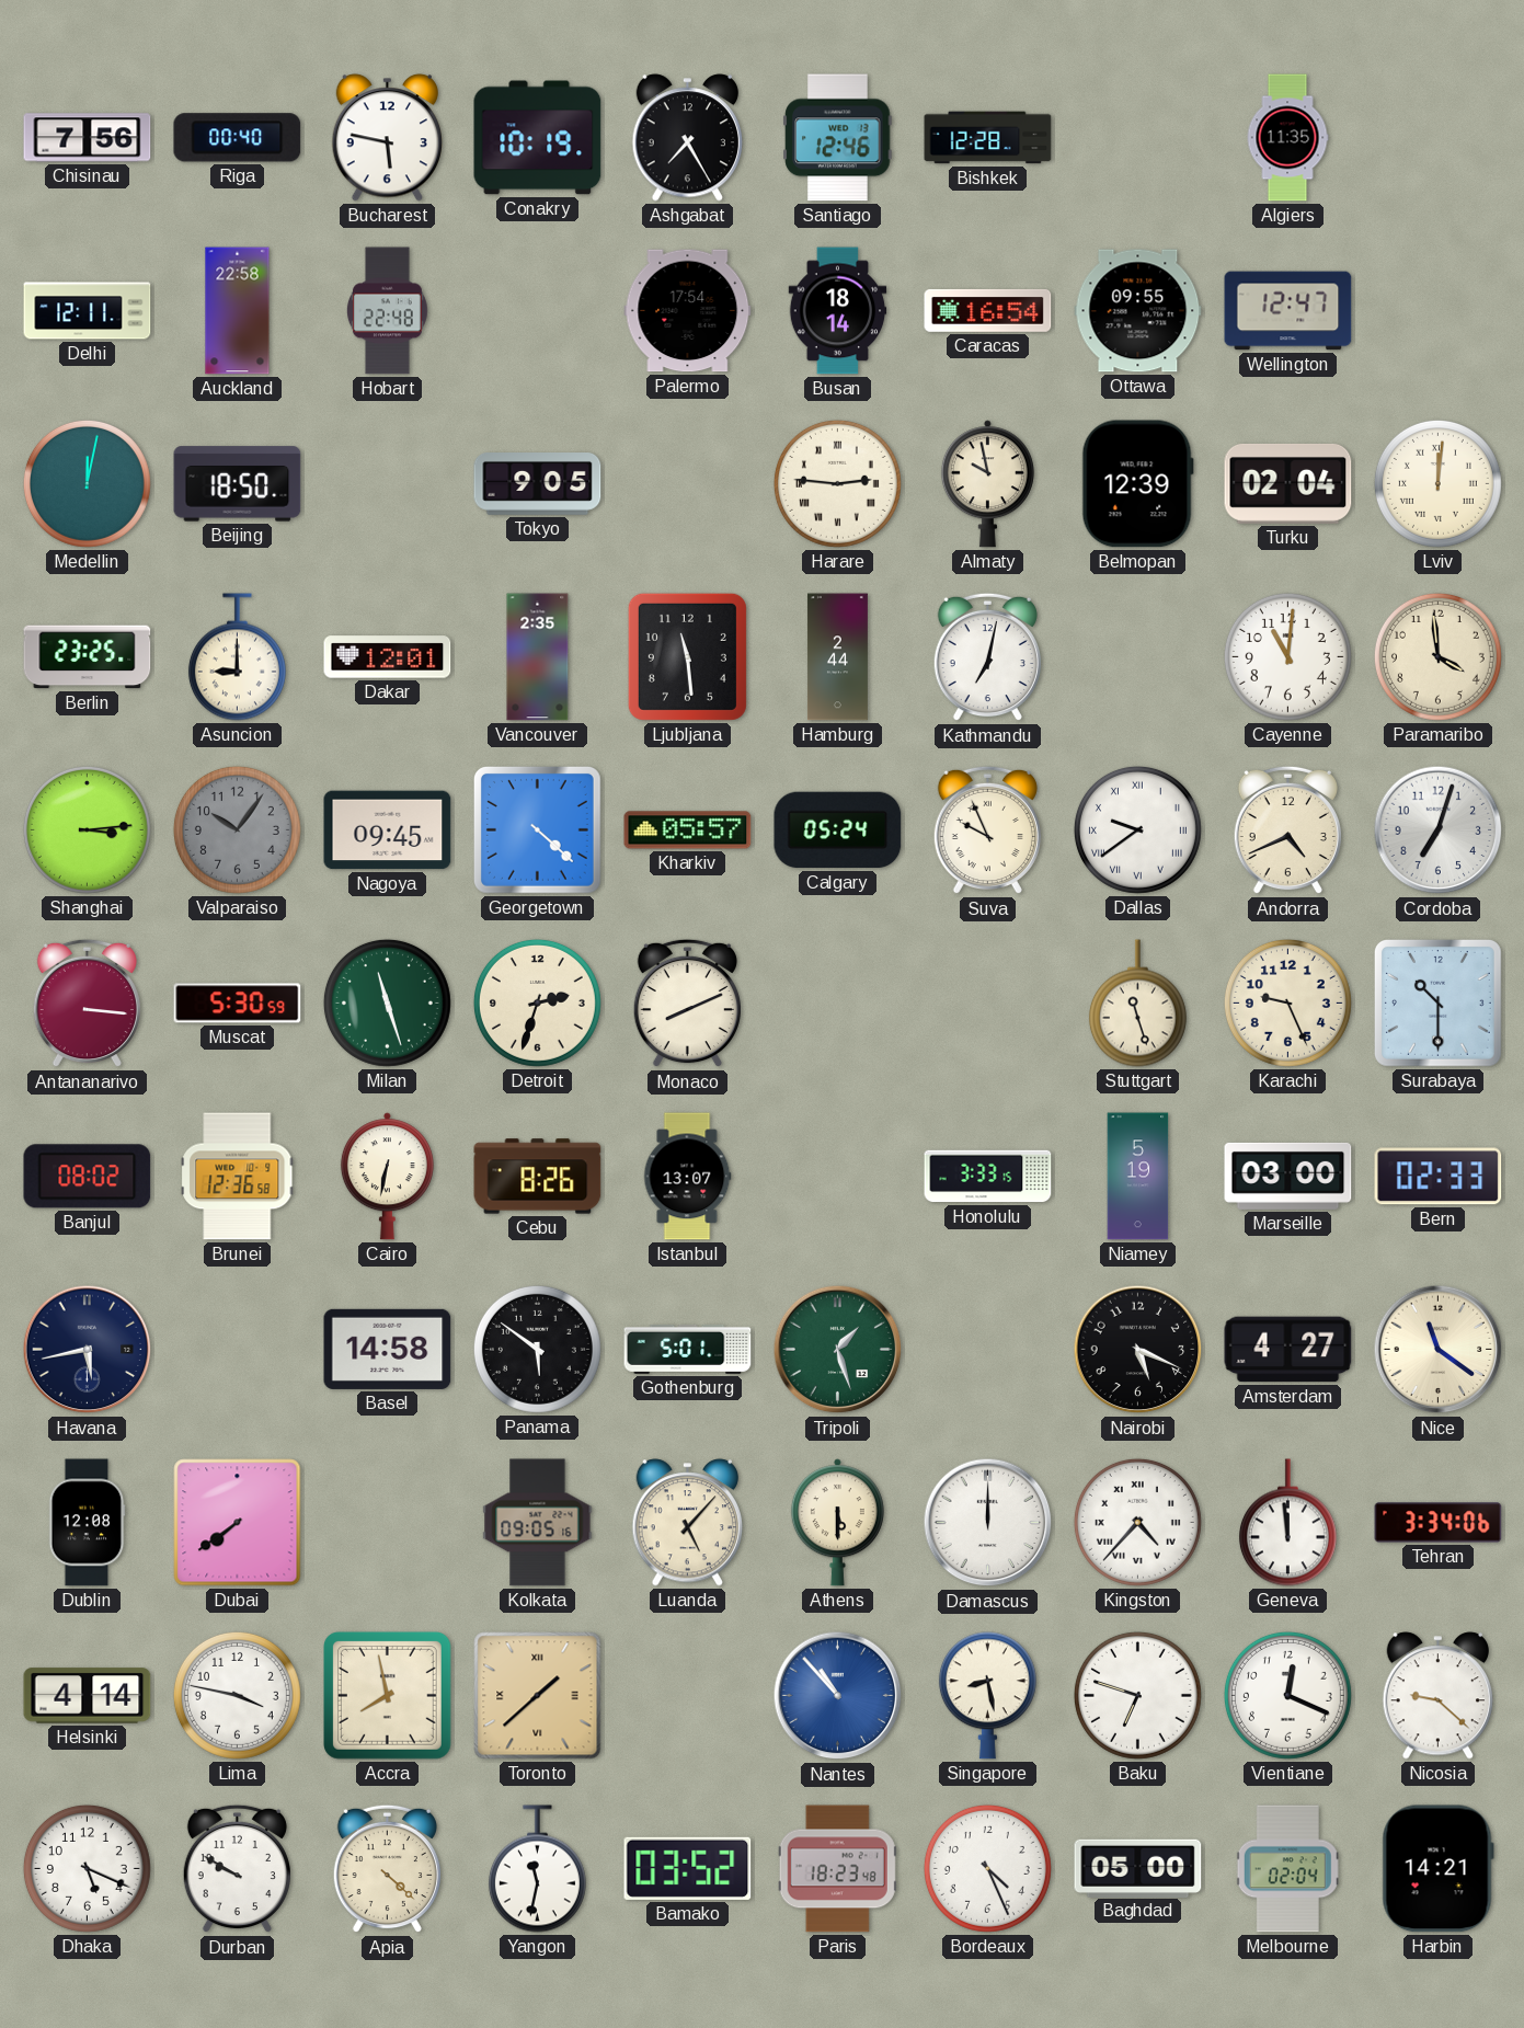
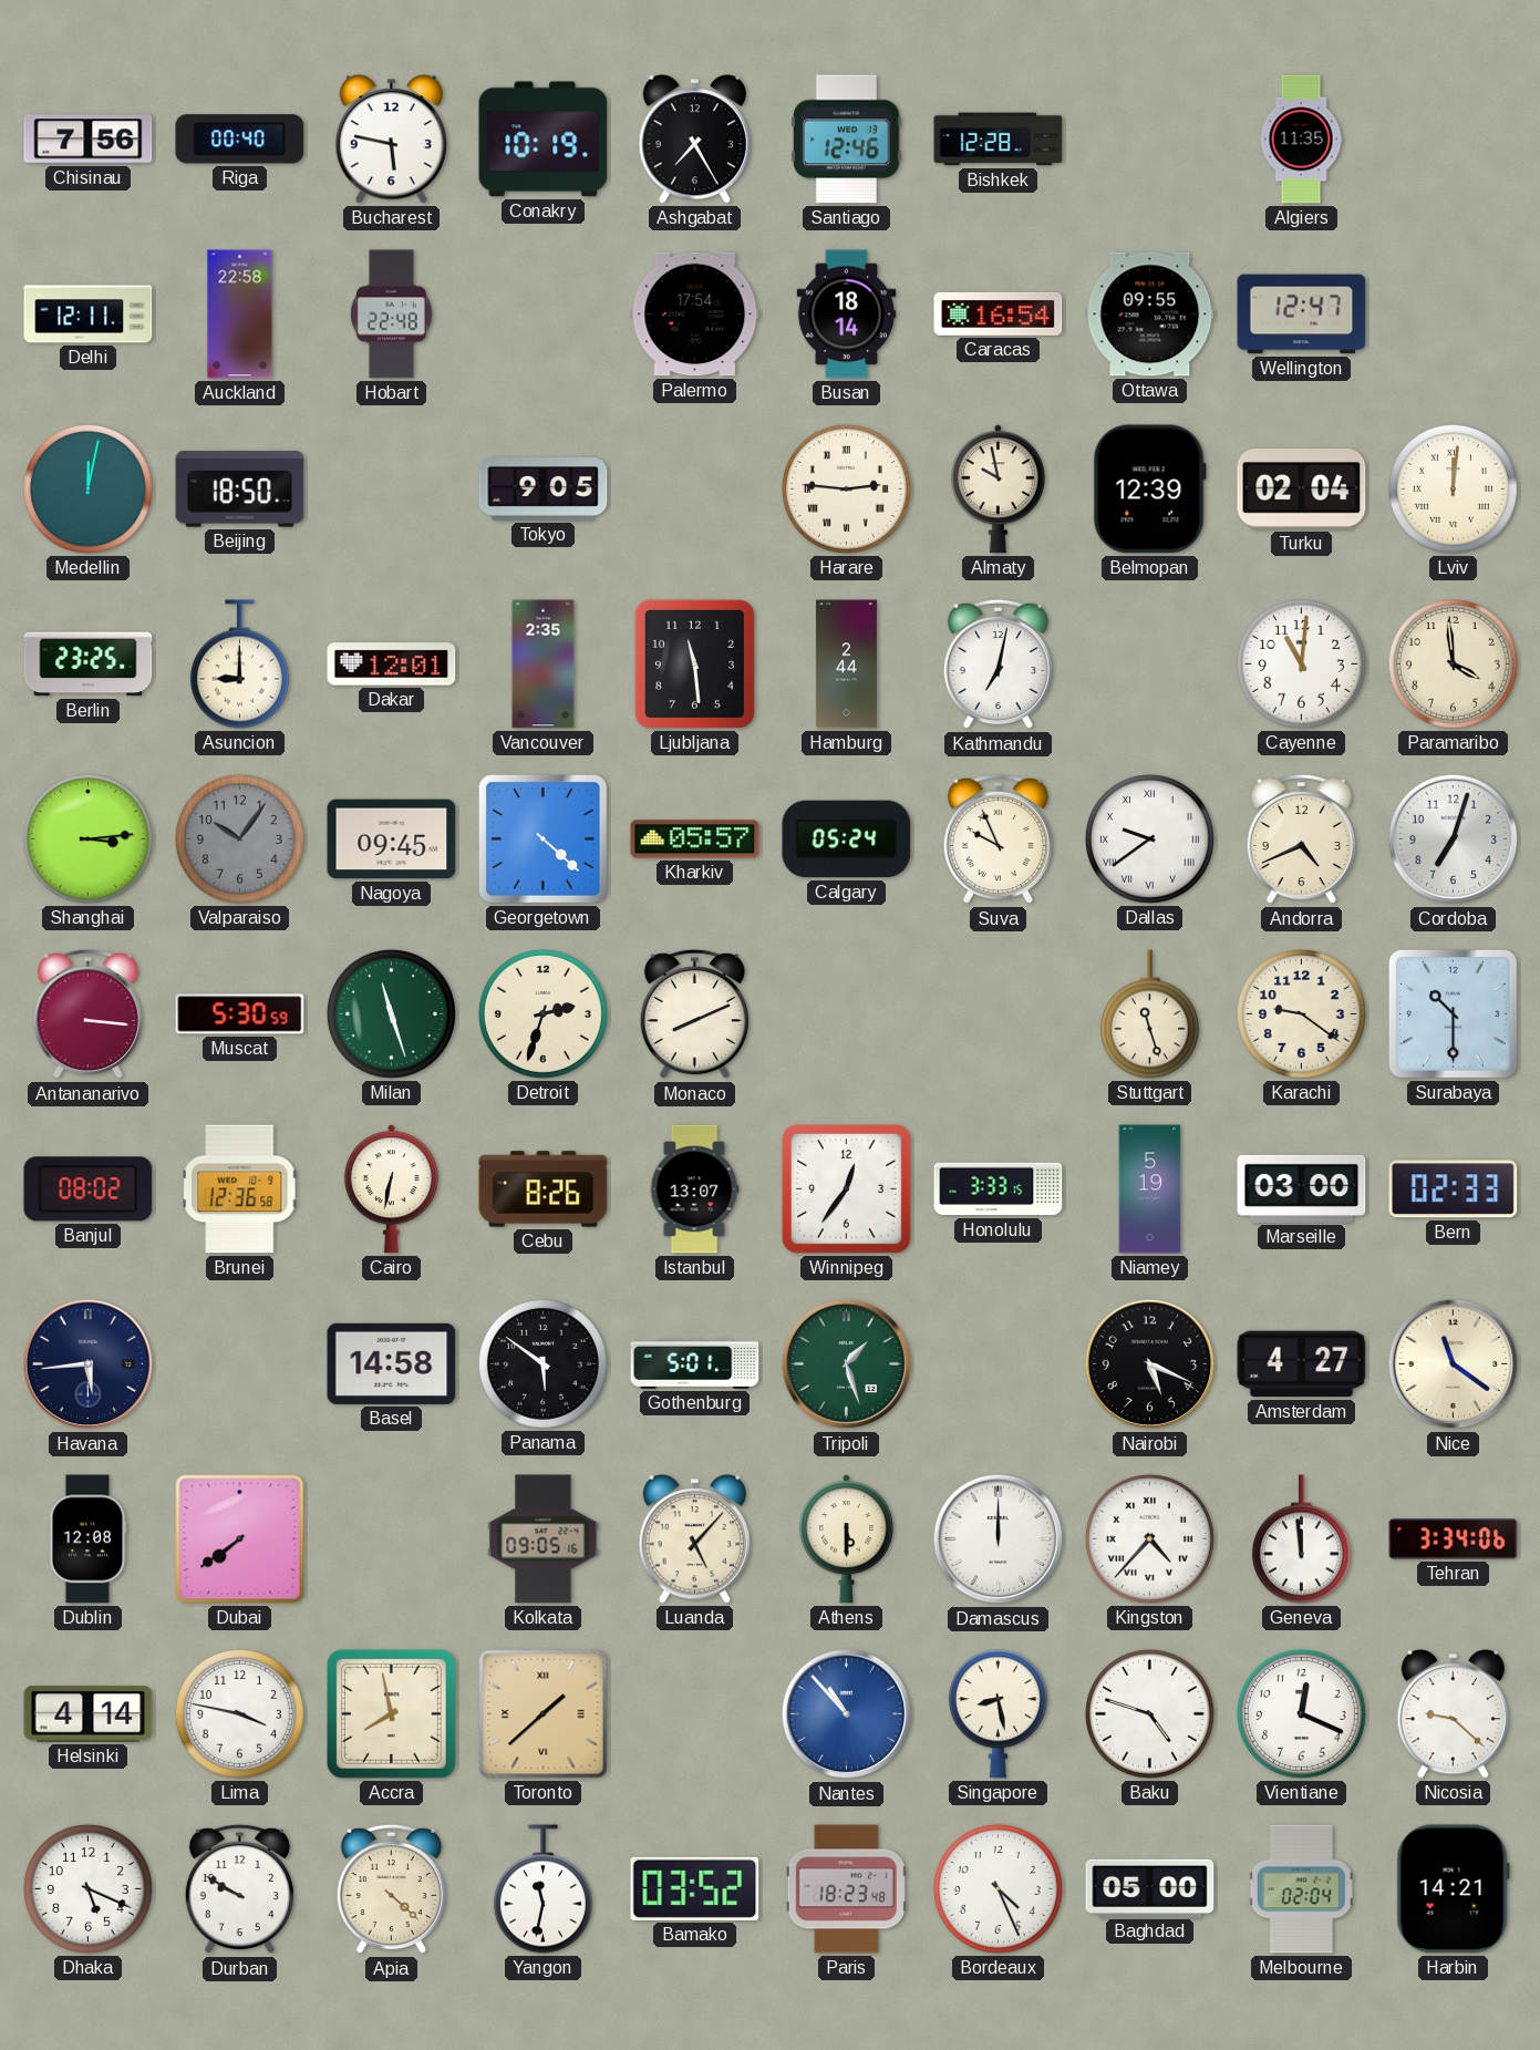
Karachi: 9:26 -> 9:21 (1301, 1013)
Winnipeg: none -> 12:36 (847, 1189)
Havana: 5:43 -> 5:44 (89, 1364)
Baku: 6:48 -> 4:48 (1149, 1713)
